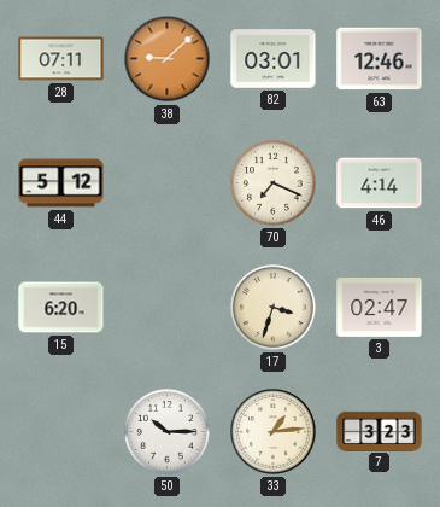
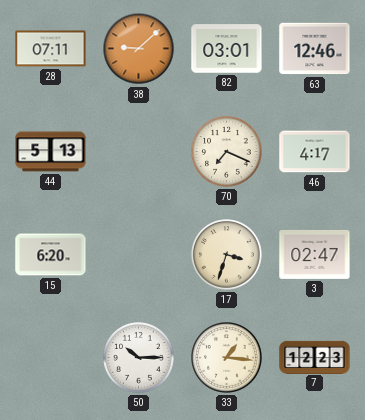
44: 5:12 -> 5:13 (51, 152)
46: 4:14 -> 4:17 (315, 152)
33: 1:14 -> 1:16 (227, 358)
7: 3:23 -> 12:23 (315, 357)
